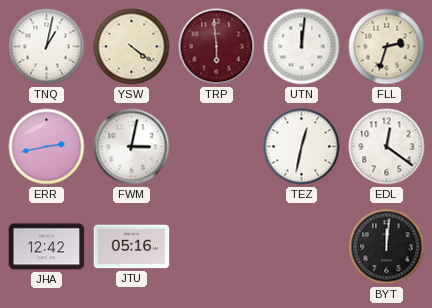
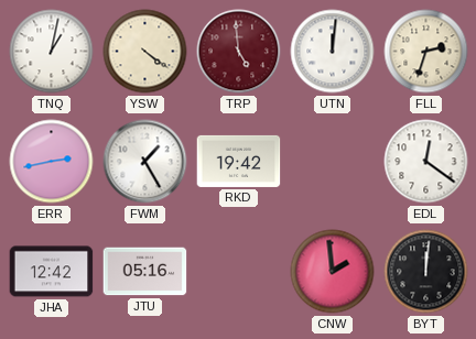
TRP: 5:59 -> 4:59 (239, 52)
FWM: 3:02 -> 1:25 (145, 162)
RKD: none -> 19:42 (239, 161)
TEZ: 12:32 -> none (302, 147)
CNW: none -> 1:59 (333, 272)
